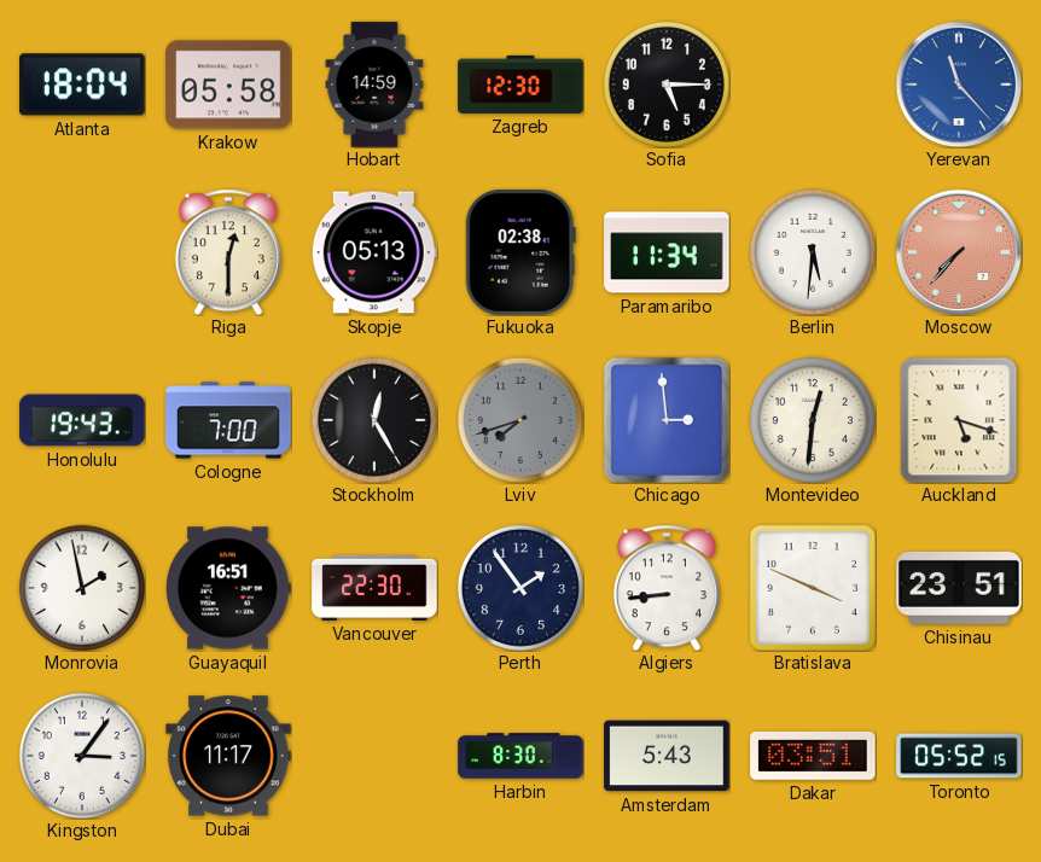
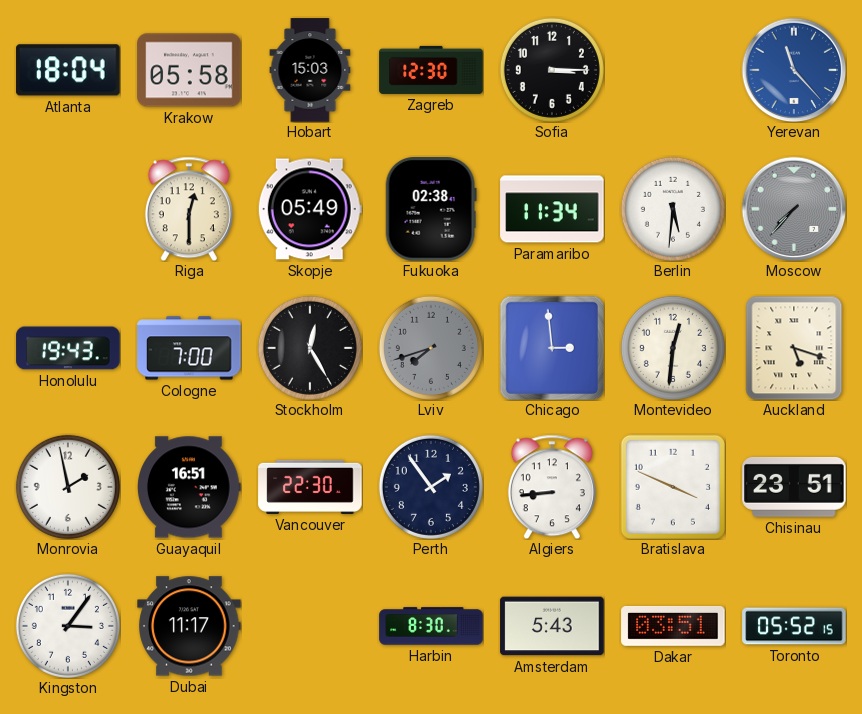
Hobart: 14:59 -> 15:03 (310, 70)
Sofia: 5:15 -> 3:15 (552, 70)
Skopje: 05:13 -> 05:49 (310, 209)
Moscow dial: salmon -> grey (794, 209)
